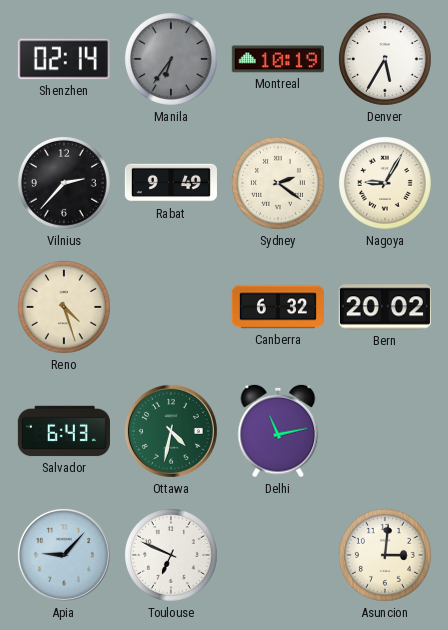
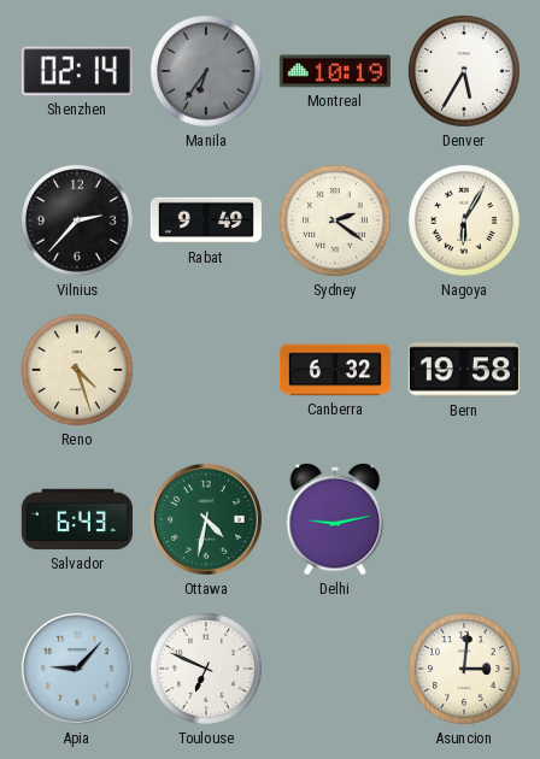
Nagoya: 9:05 -> 6:05 (464, 220)
Bern: 20:02 -> 19:58 (464, 370)
Delhi: 11:13 -> 9:13 (335, 519)
